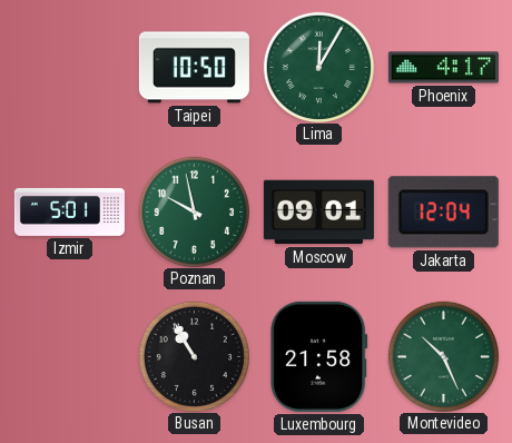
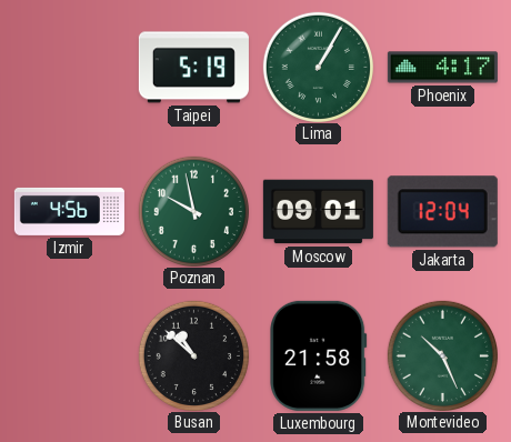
Taipei: 10:50 -> 5:19 (193, 68)
Lima: 12:05 -> 1:05 (318, 67)
Izmir: 5:01 -> 4:56 (69, 211)
Busan: 10:55 -> 10:52 (193, 355)
